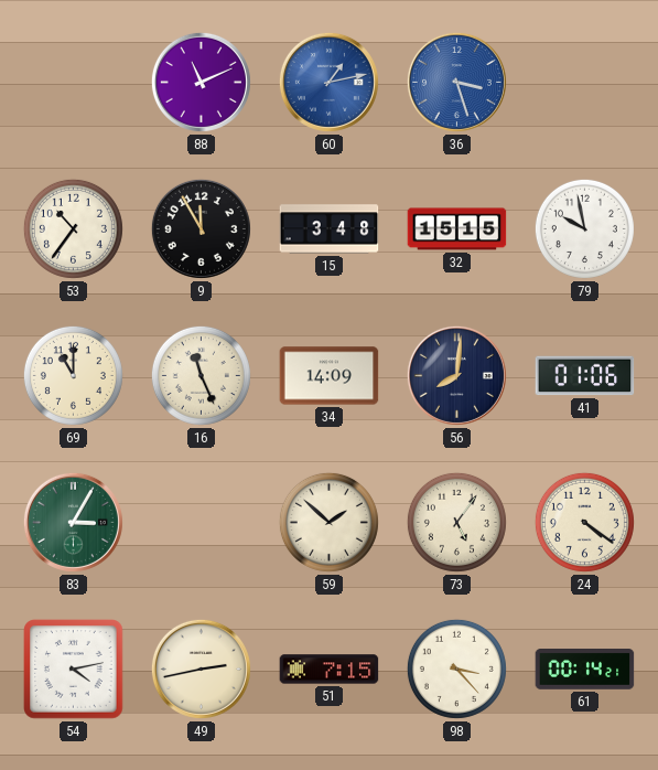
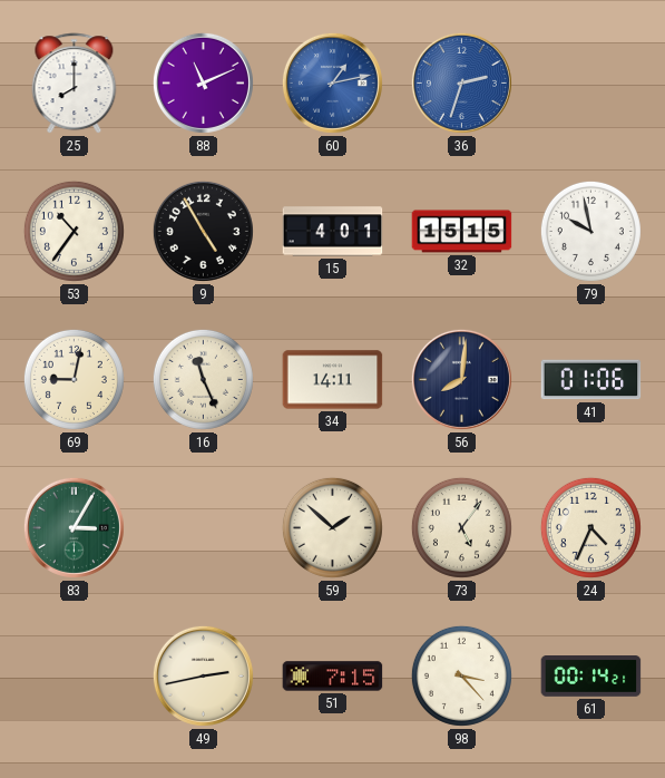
25: none -> 8:00 (75, 84)
36: 3:27 -> 2:33 (461, 82)
9: 11:55 -> 4:55 (203, 231)
15: 3:48 -> 4:01 (333, 232)
69: 11:00 -> 9:02 (74, 379)
34: 14:09 -> 14:11 (333, 380)
24: 4:21 -> 4:34 (590, 527)
54: 4:13 -> none (74, 670)
